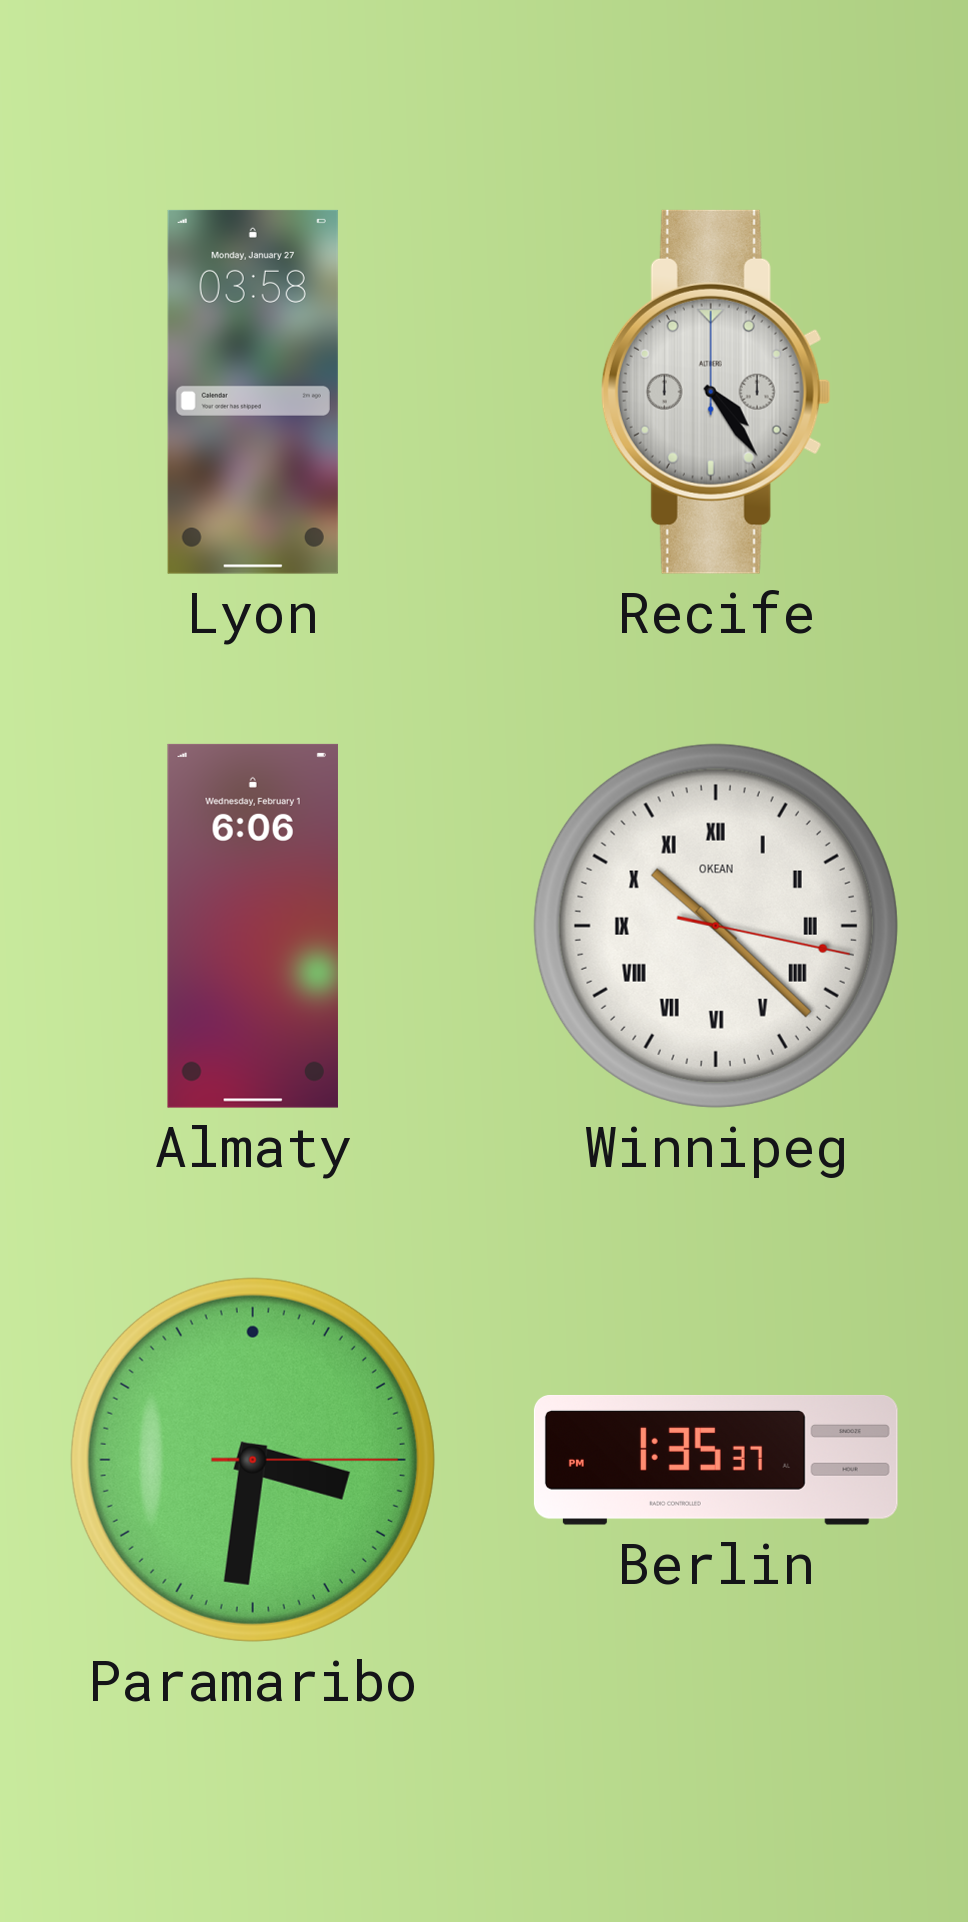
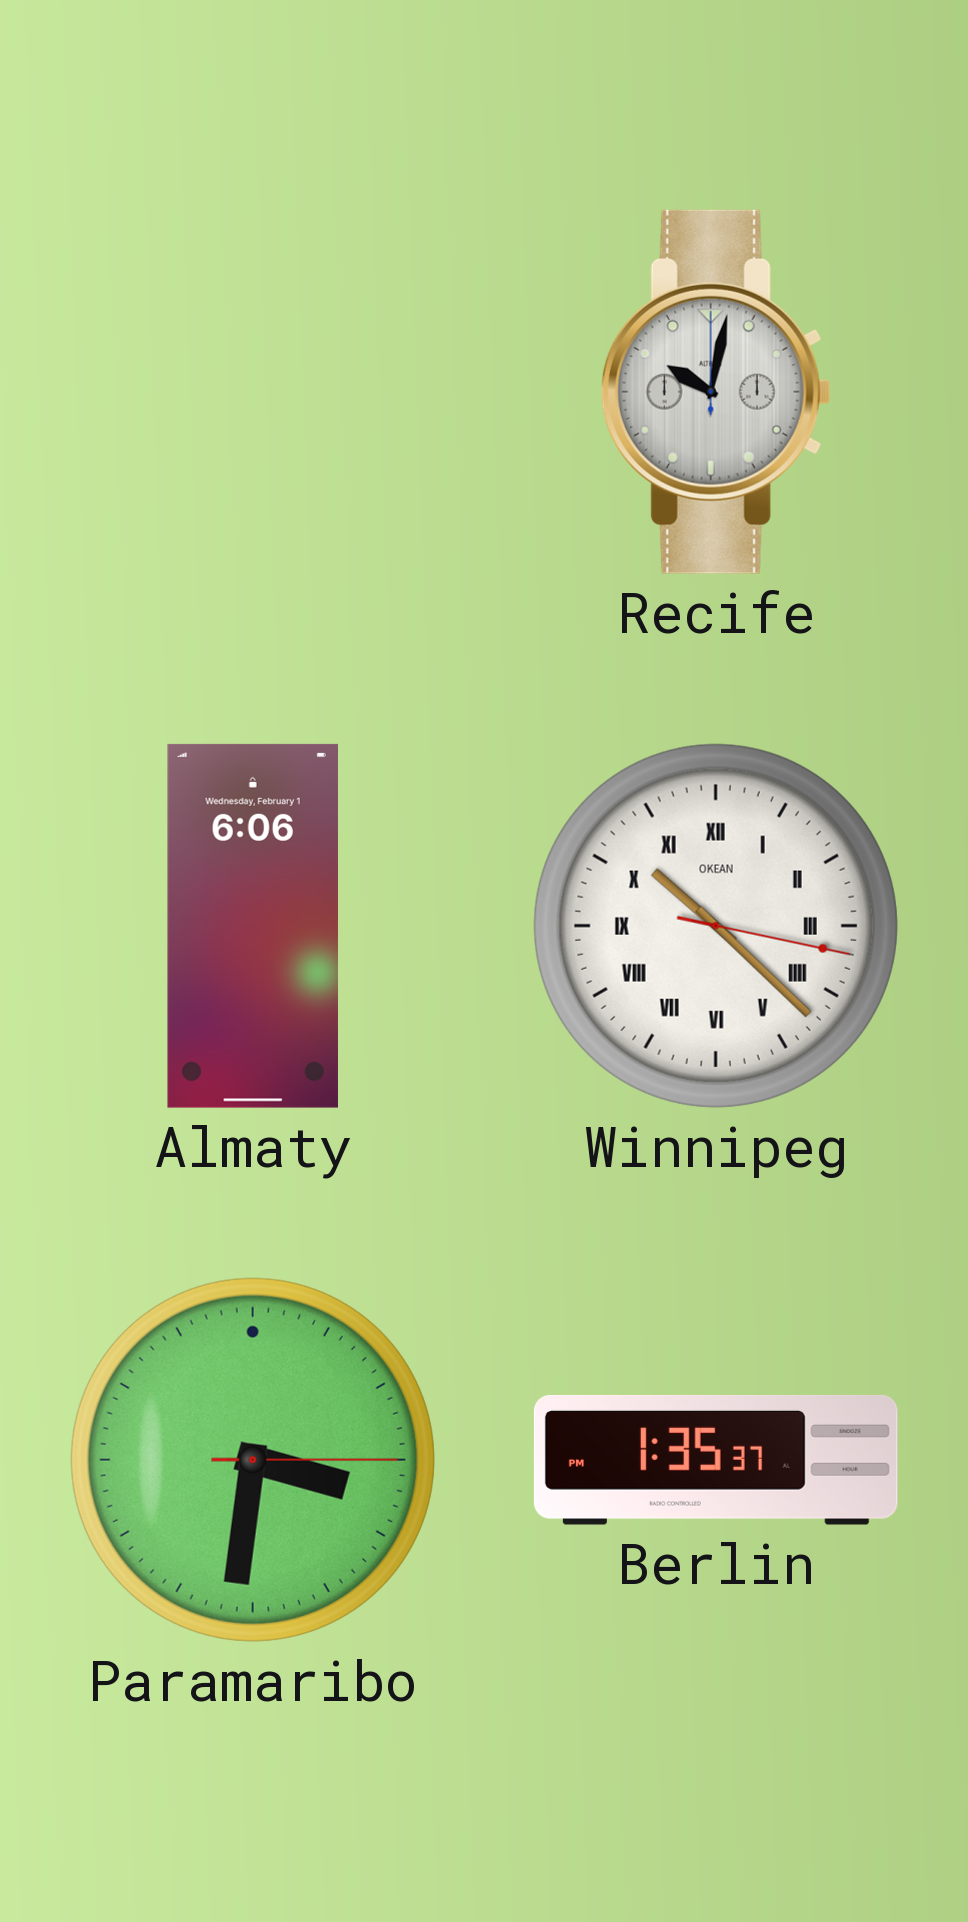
Lyon: 03:58 -> none (253, 392)
Recife: 4:24 -> 10:02 (716, 392)
